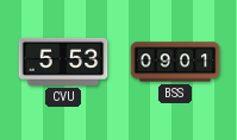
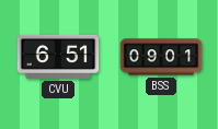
CVU: 5:53 -> 6:51 (58, 57)
